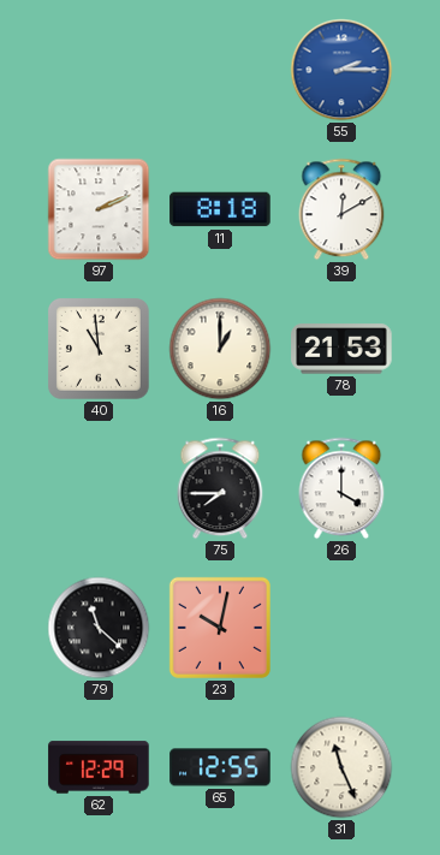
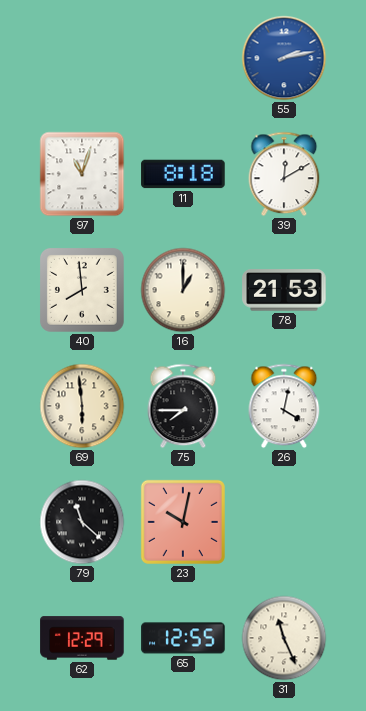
55: 2:15 -> 2:13 (284, 58)
97: 2:11 -> 11:03 (82, 174)
40: 10:59 -> 7:59 (82, 290)
69: none -> 5:59 (82, 406)
26: 4:00 -> 4:02 (284, 406)
